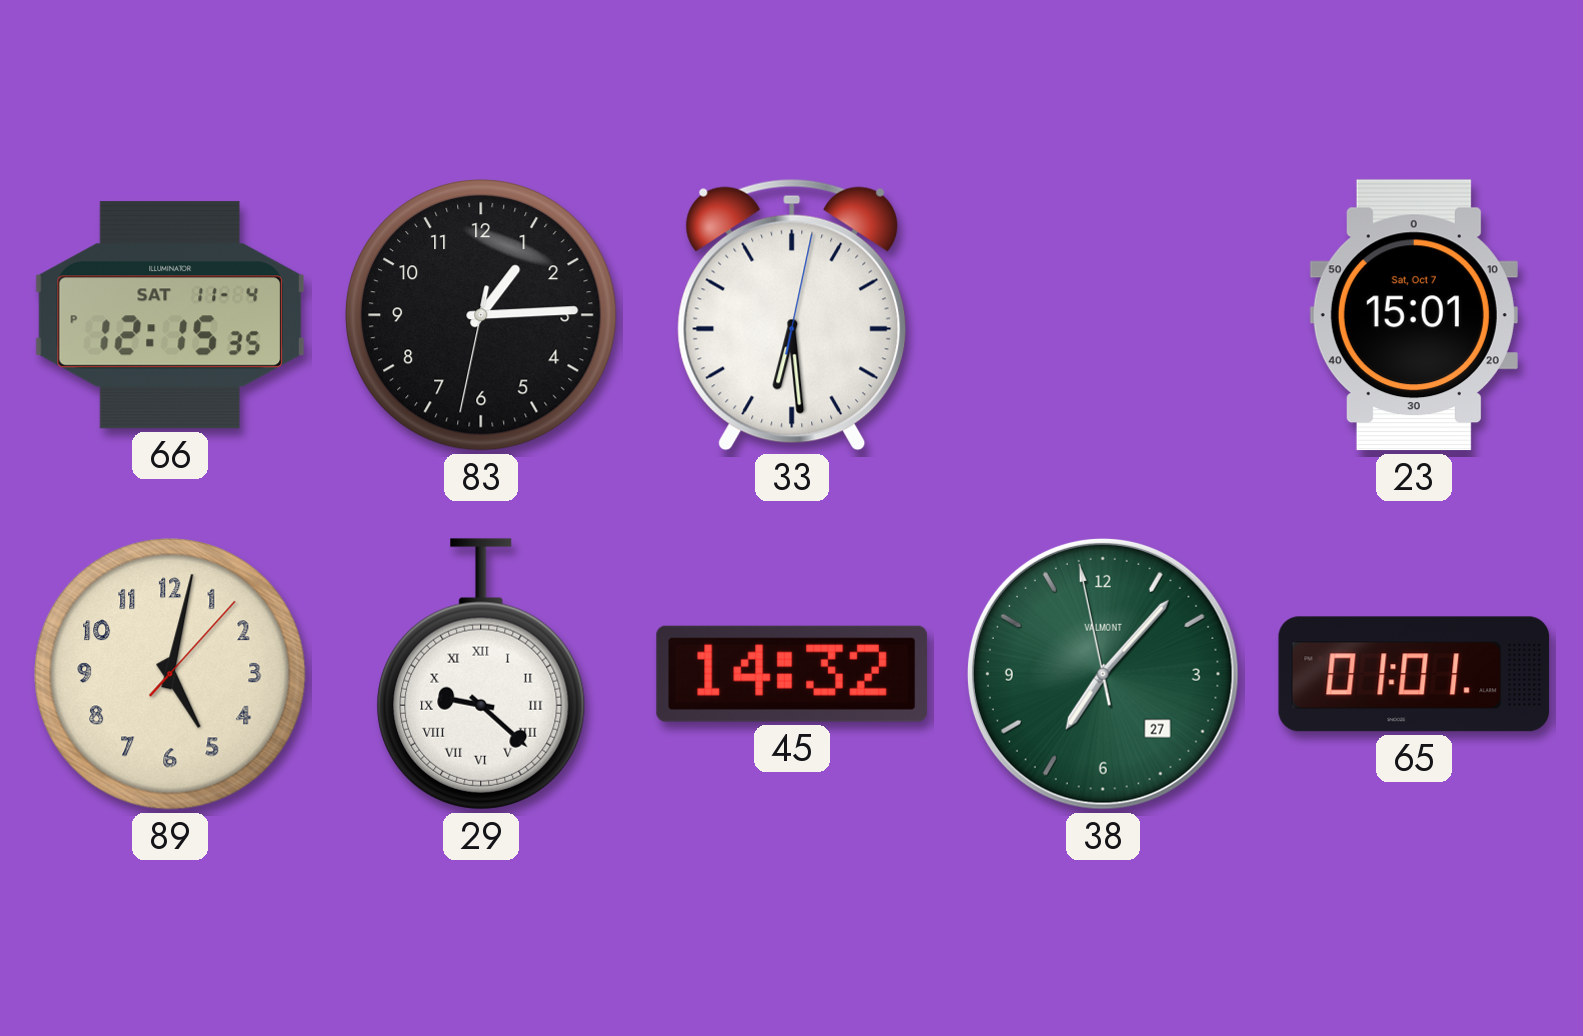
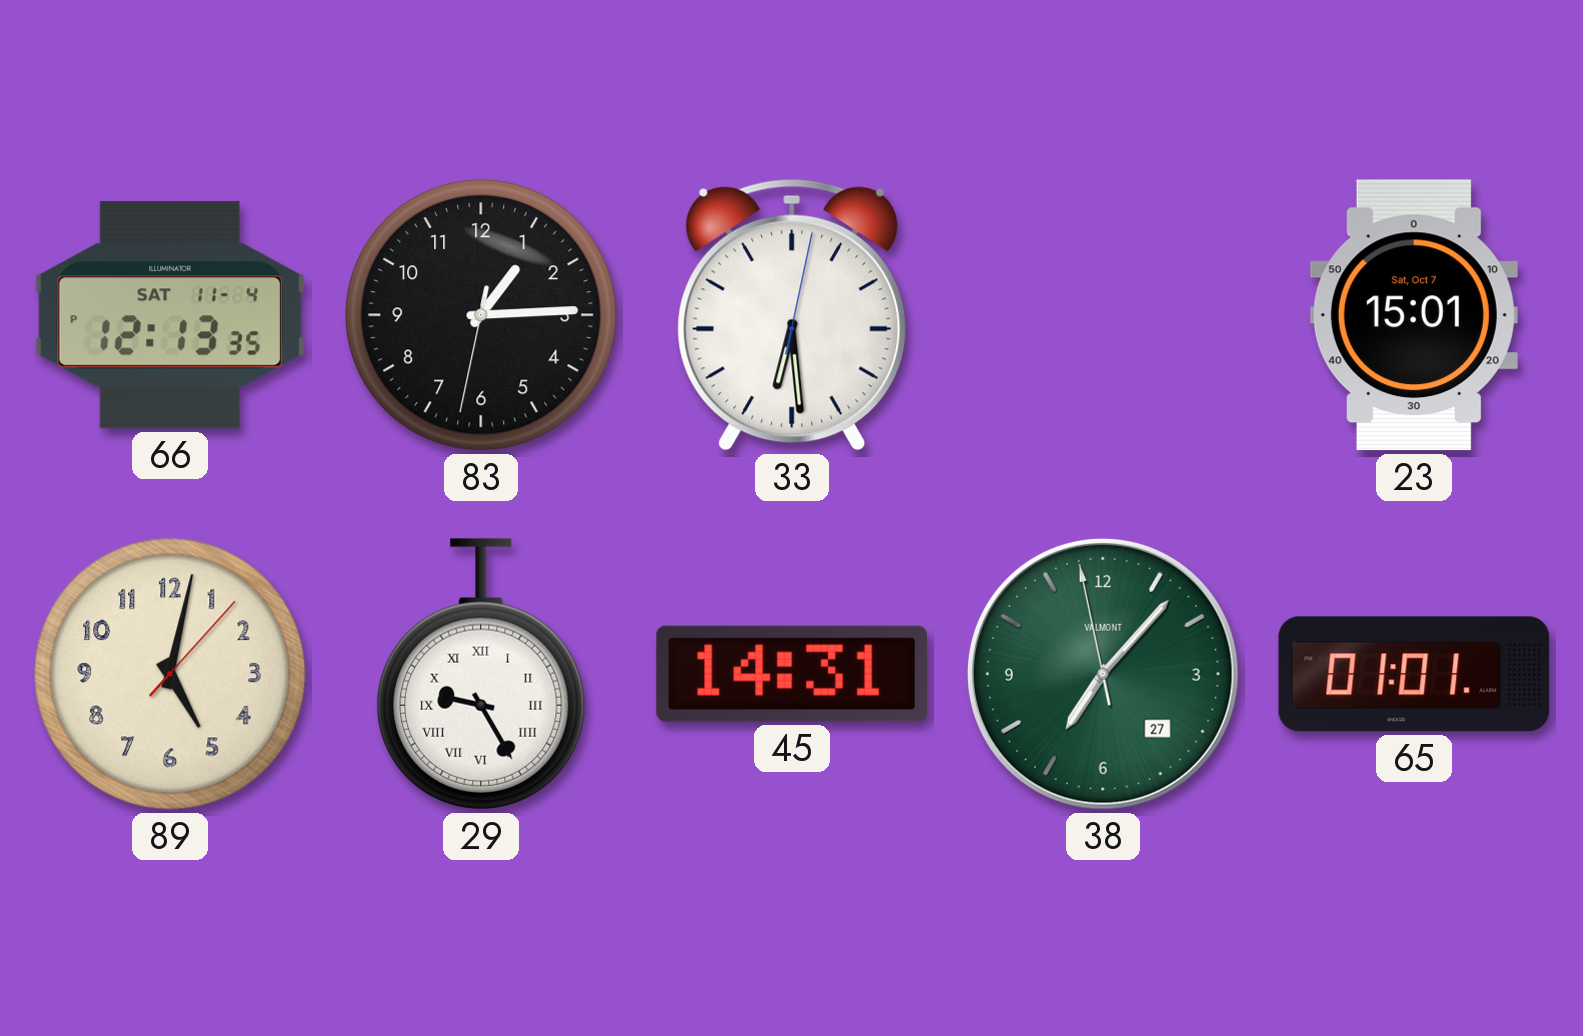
66: 12:15 -> 12:13 (170, 315)
29: 9:22 -> 9:25 (481, 674)
45: 14:32 -> 14:31 (792, 674)
